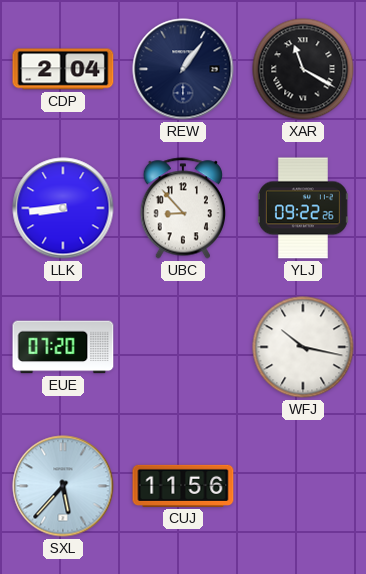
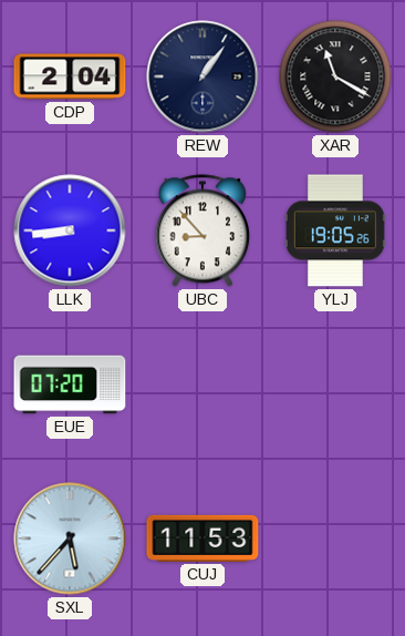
YLJ: 09:22 -> 19:05 (335, 230)
WFJ: 10:17 -> none (303, 347)
CUJ: 11:56 -> 11:53 (202, 538)
